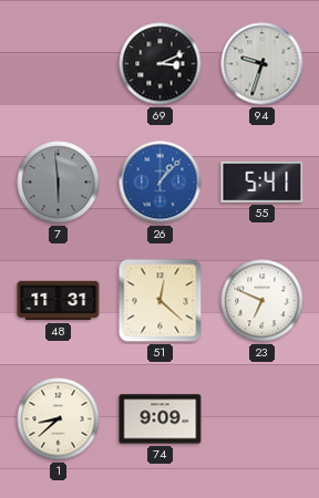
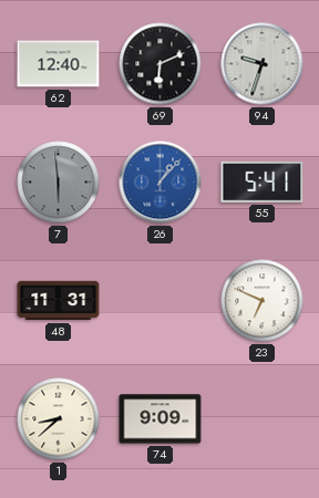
62: none -> 12:40 (59, 64)
69: 3:11 -> 6:11 (161, 64)
51: 12:22 -> none (161, 301)
